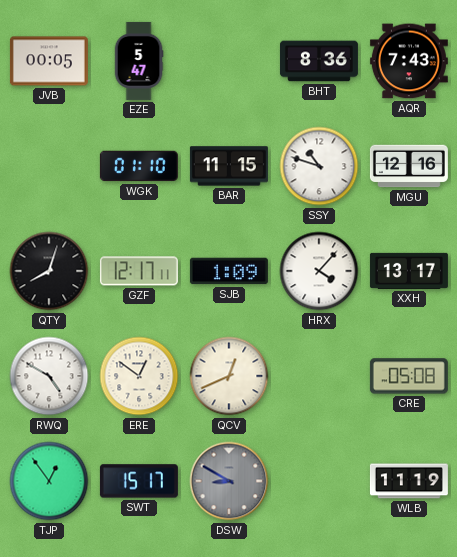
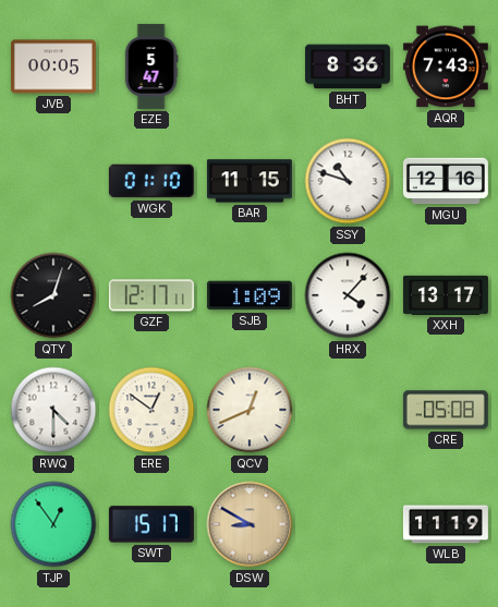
RWQ: 4:50 -> 4:30 (53, 410)
DSW dial: grey -> champagne (250, 524)
